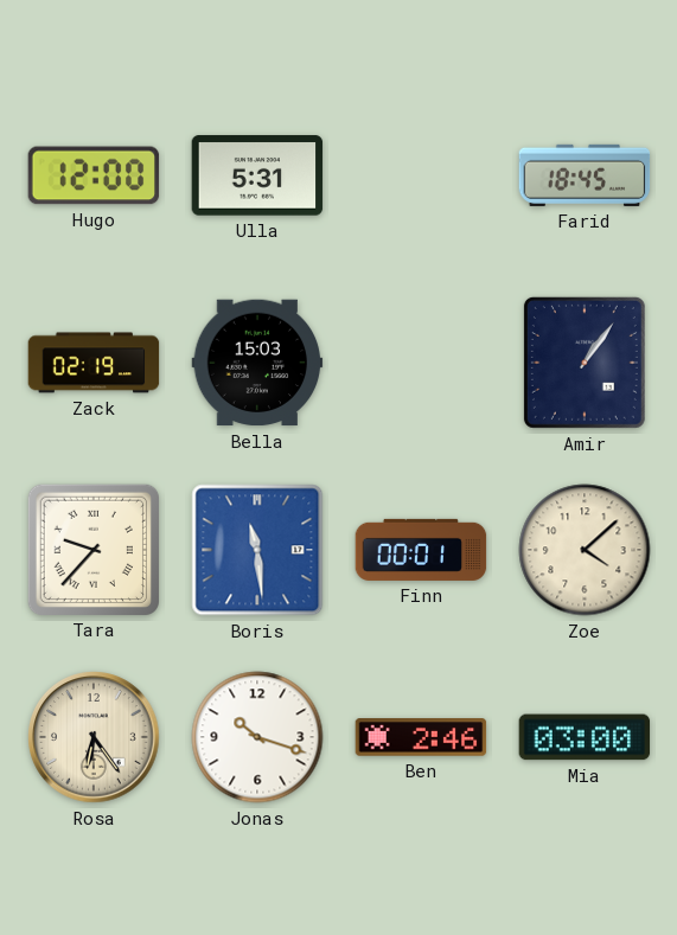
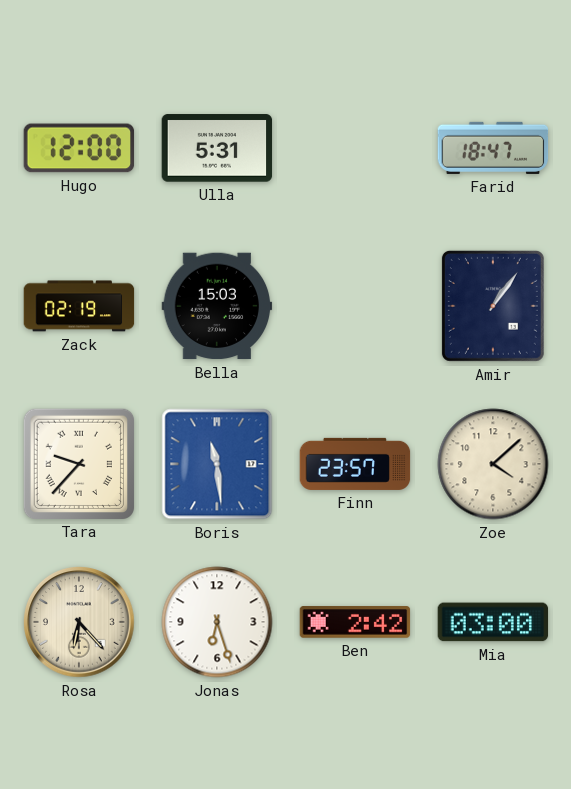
Farid: 18:45 -> 18:47 (493, 148)
Finn: 00:01 -> 23:57 (355, 464)
Rosa: 6:24 -> 6:23 (79, 622)
Jonas: 10:18 -> 6:27 (217, 622)
Ben: 2:46 -> 2:42 (355, 622)
